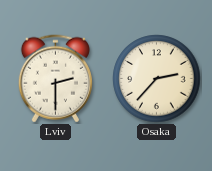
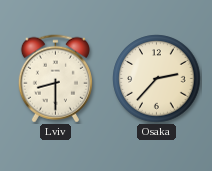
Lviv: 2:30 -> 8:30 (55, 79)
